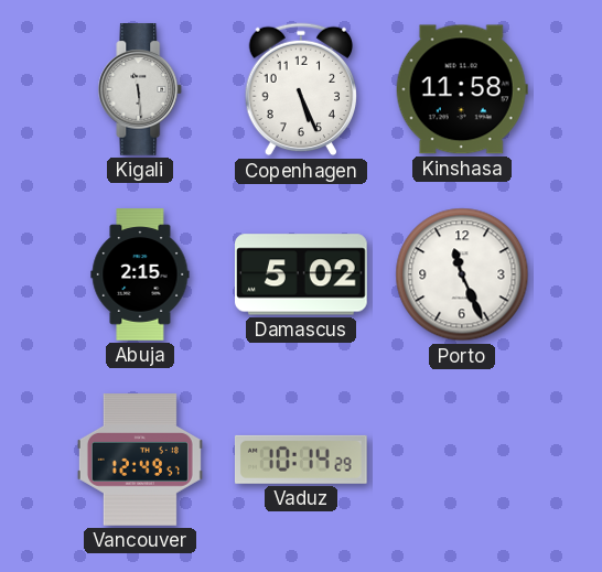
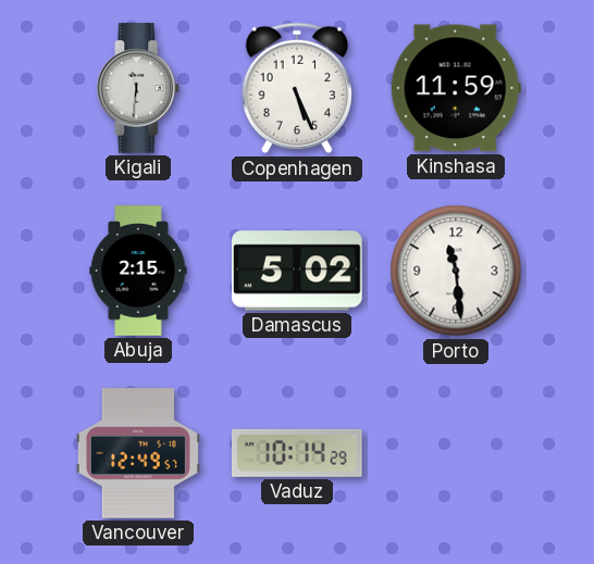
Kigali: 11:29 -> 11:31 (138, 88)
Kinshasa: 11:58 -> 11:59 (456, 88)
Porto: 11:26 -> 11:29 (456, 271)
